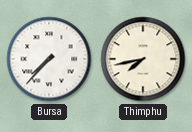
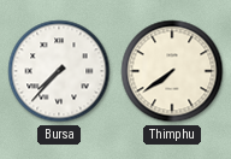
Thimphu: 7:43 -> 7:39 (172, 71)
